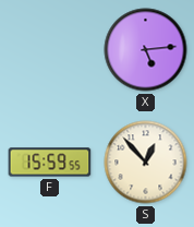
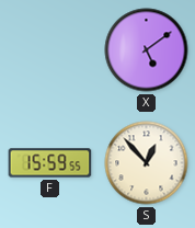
X: 5:14 -> 5:09 (147, 50)
